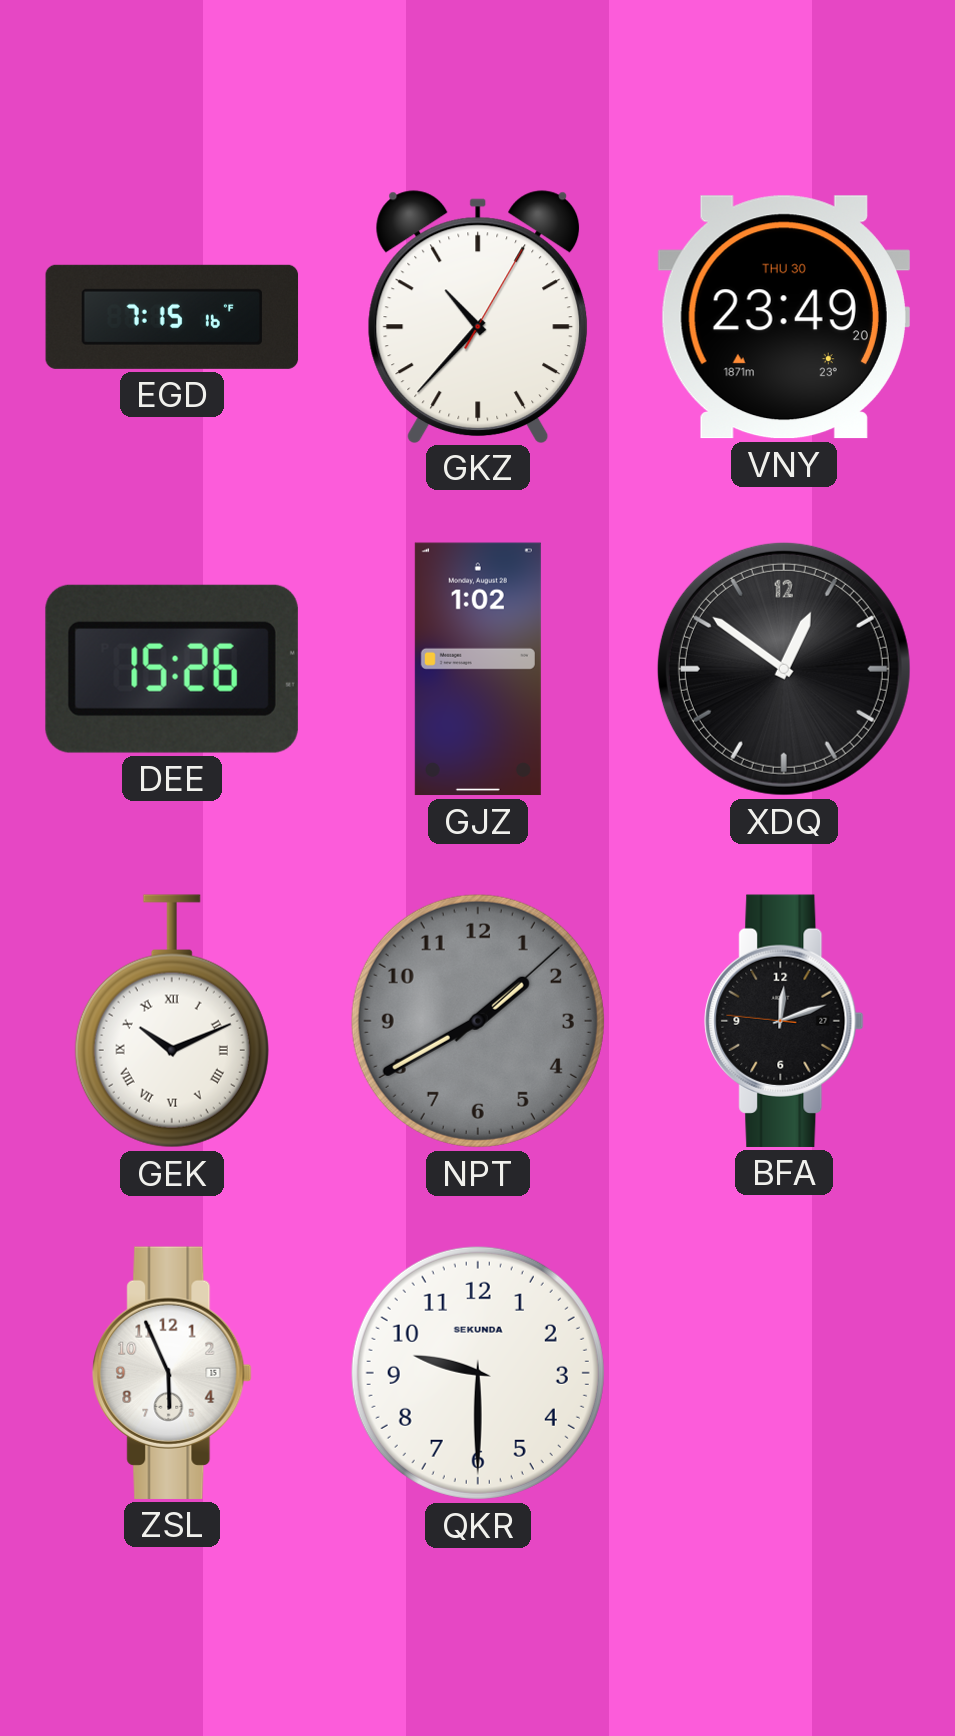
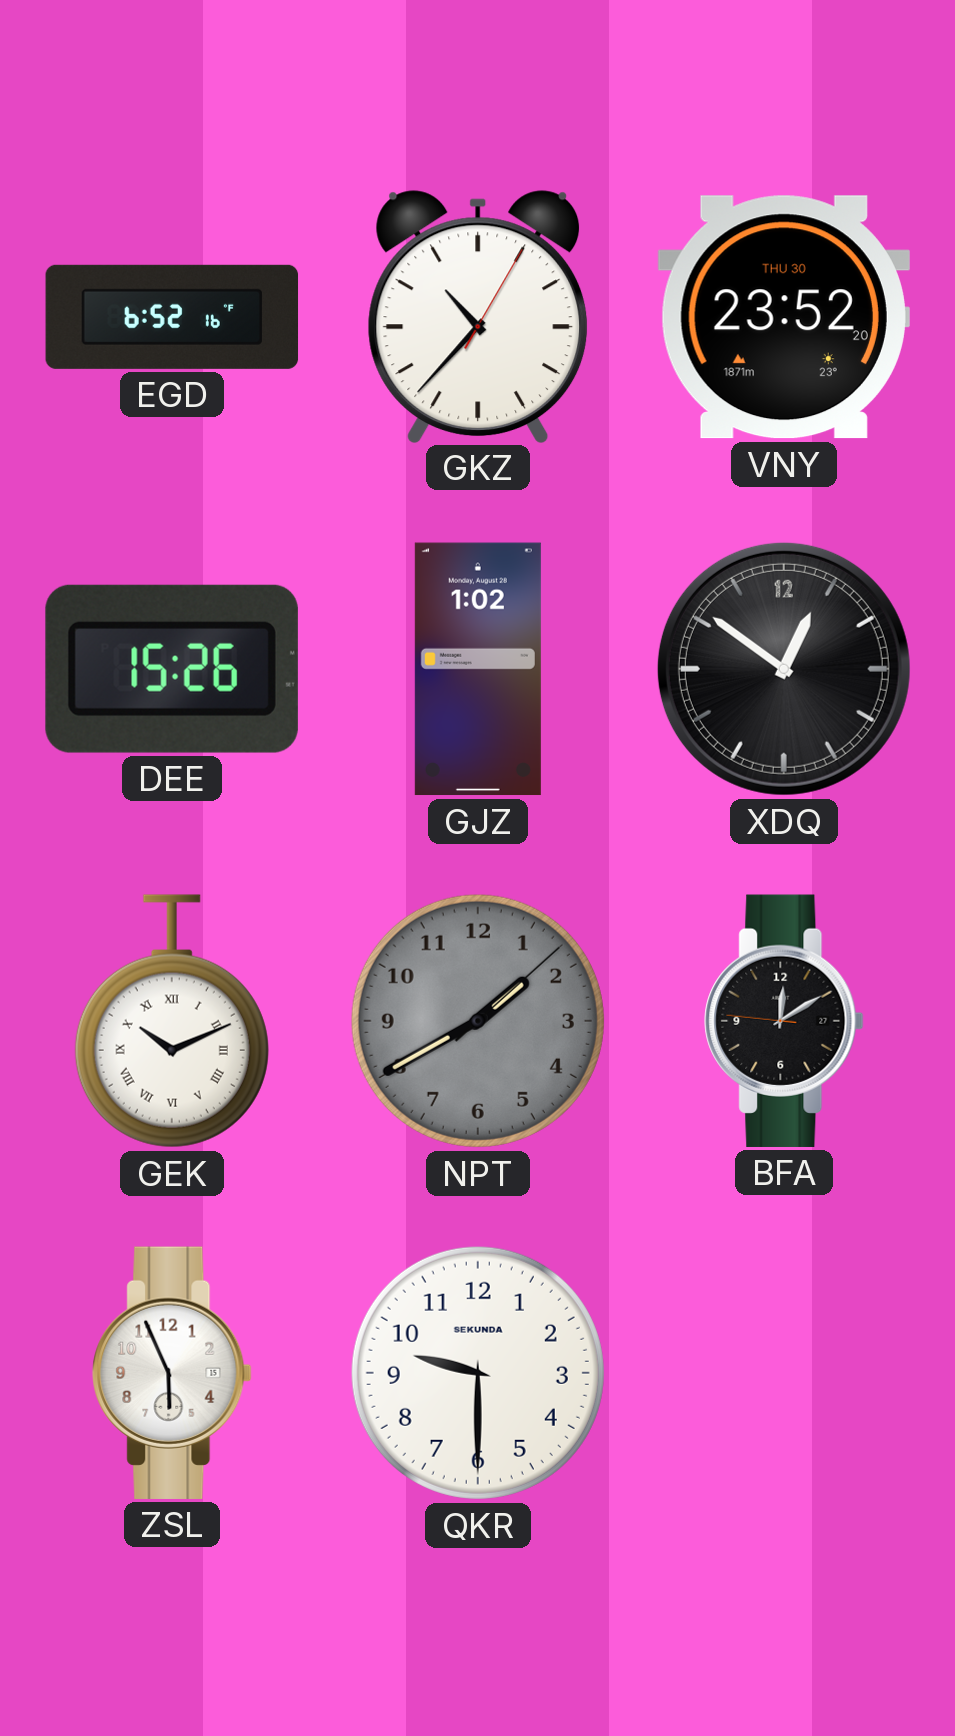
EGD: 7:15 -> 6:52 (172, 317)
VNY: 23:49 -> 23:52 (784, 317)
BFA: 12:11 -> 12:09 (784, 1021)
